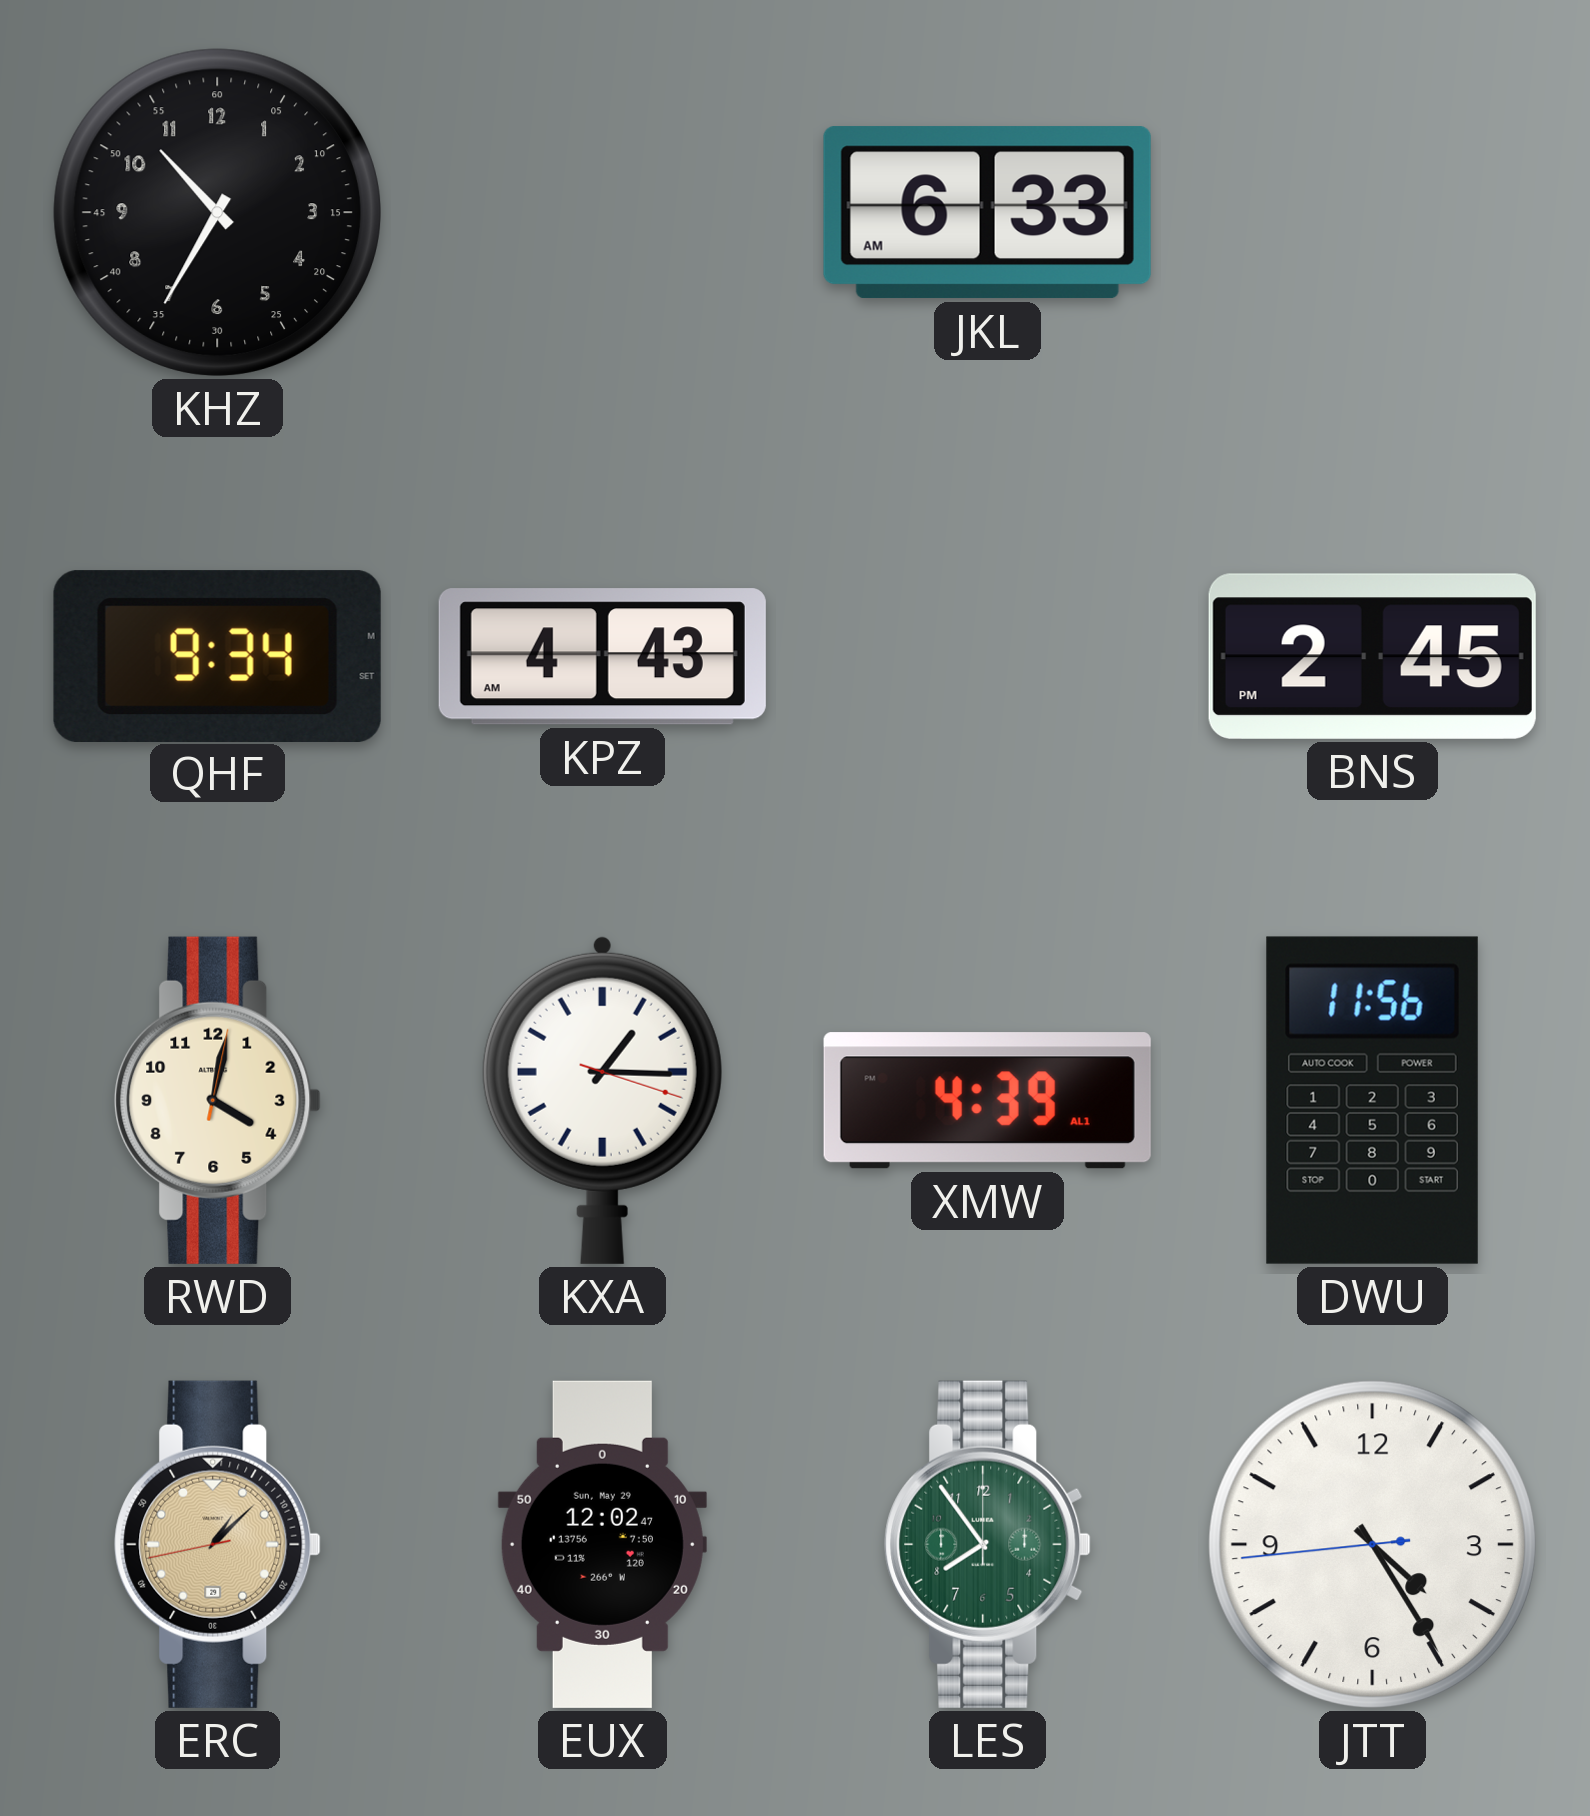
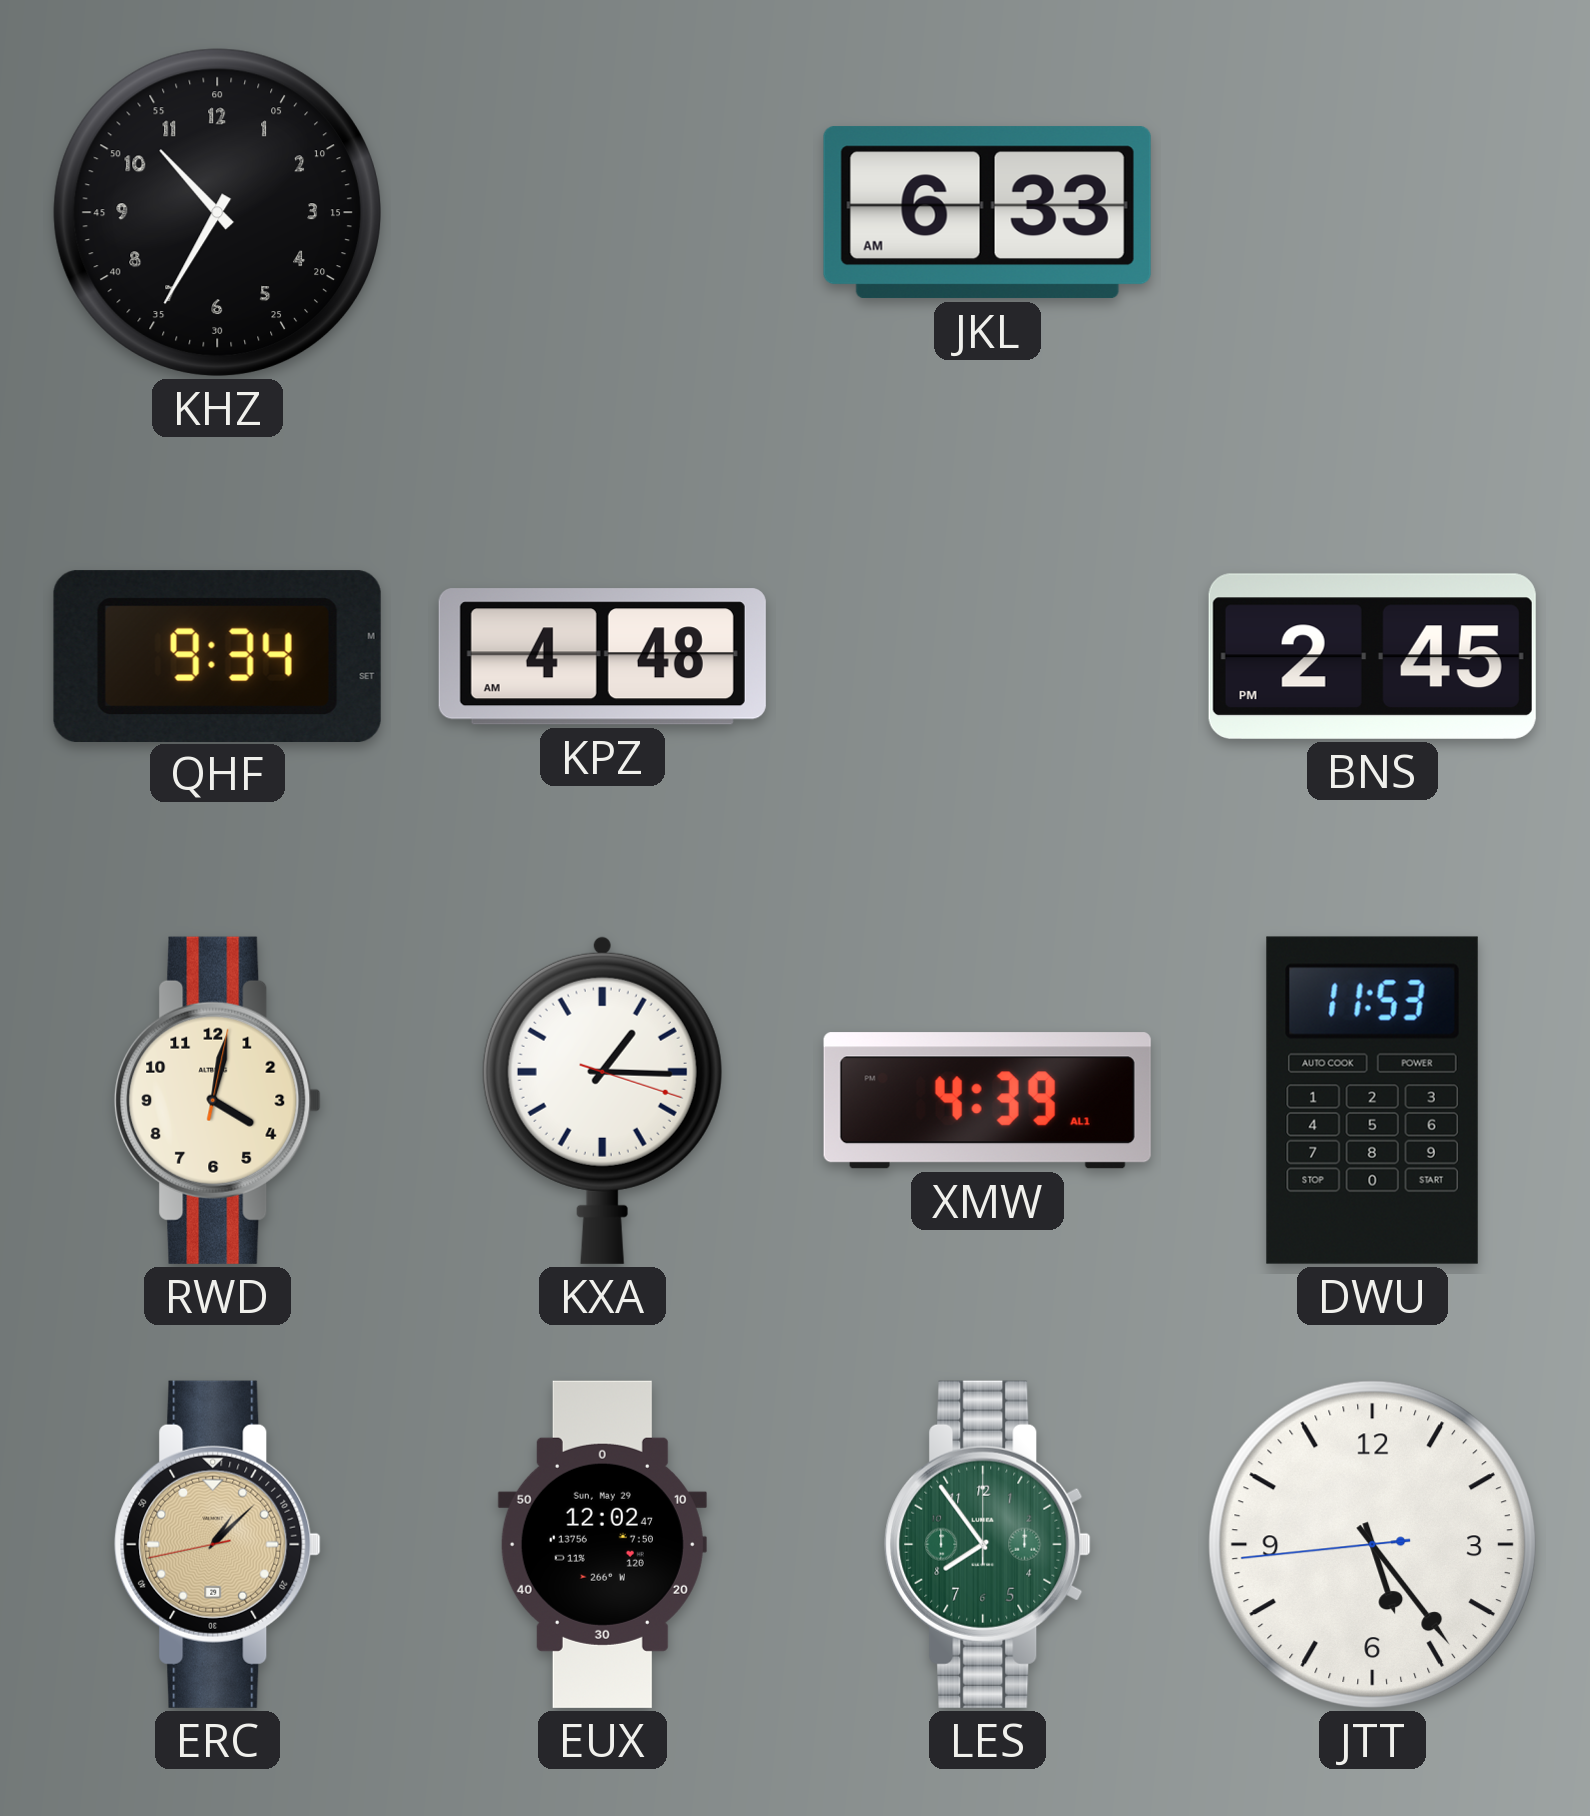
KPZ: 4:43 -> 4:48 (602, 657)
DWU: 11:56 -> 11:53 (1372, 1100)
JTT: 4:24 -> 5:23 (1372, 1544)
